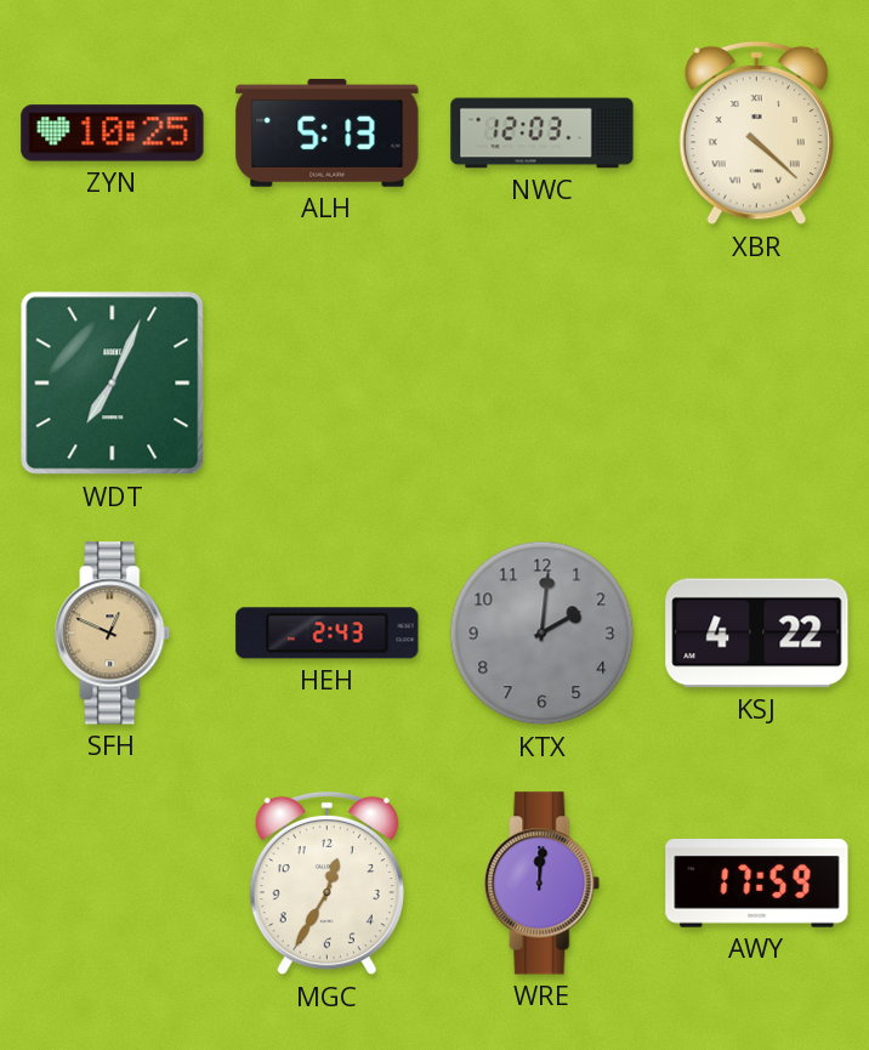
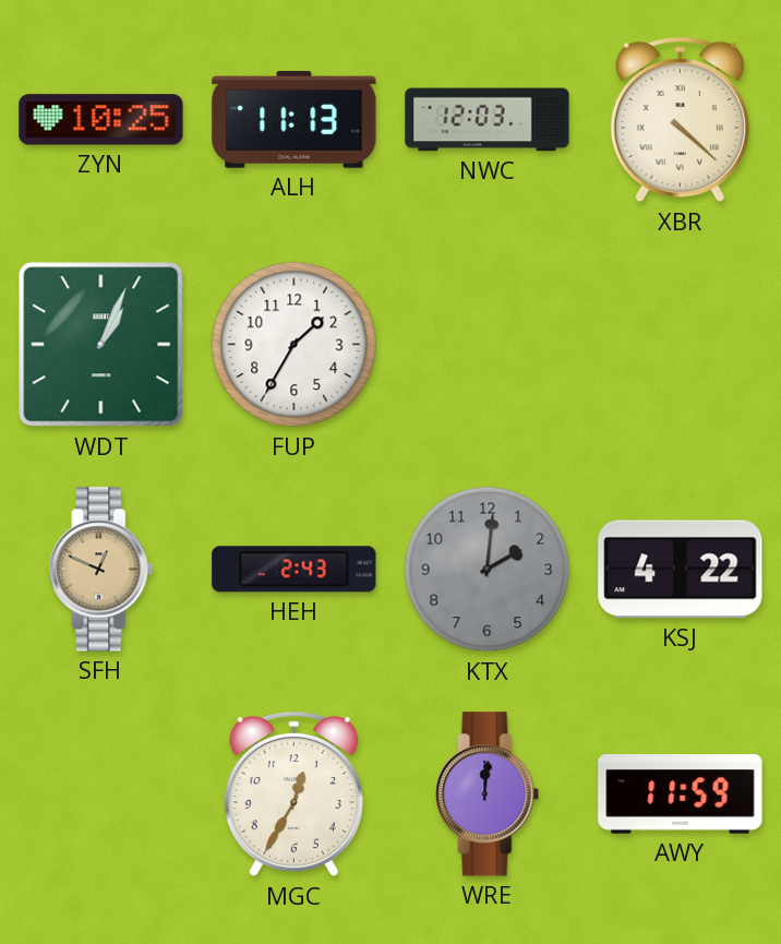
ALH: 5:13 -> 11:13 (295, 119)
WDT: 7:04 -> 1:04 (101, 345)
FUP: none -> 1:35 (295, 345)
AWY: 17:59 -> 11:59 (681, 794)
